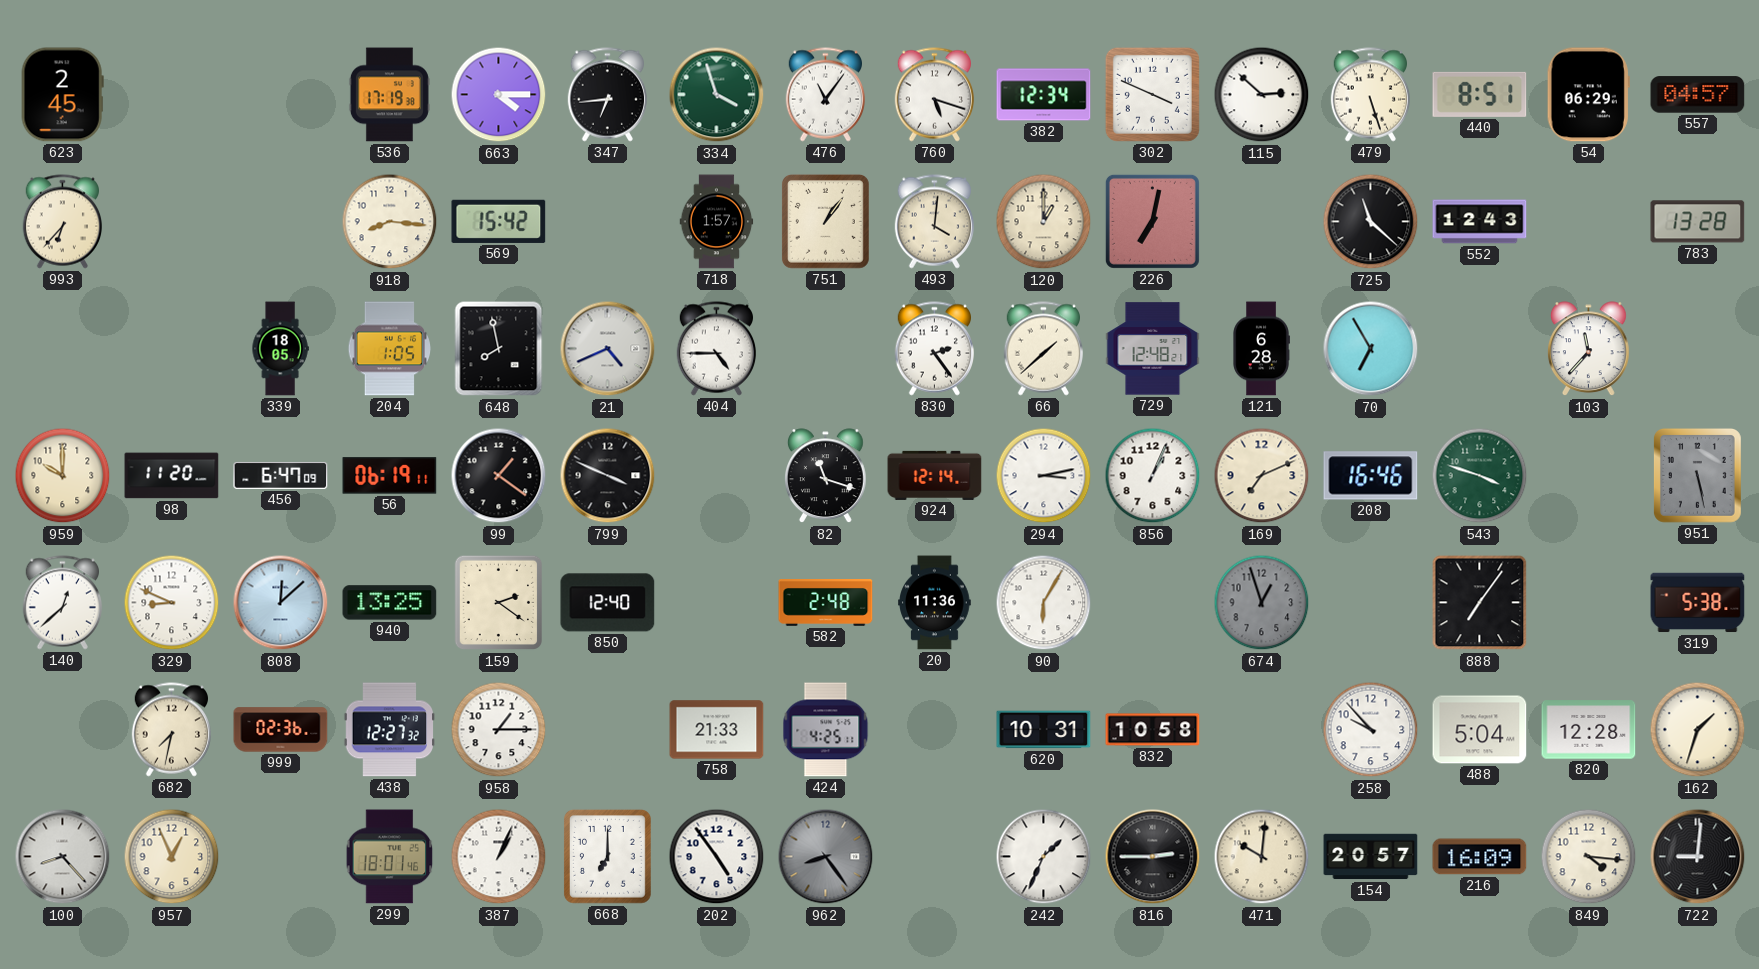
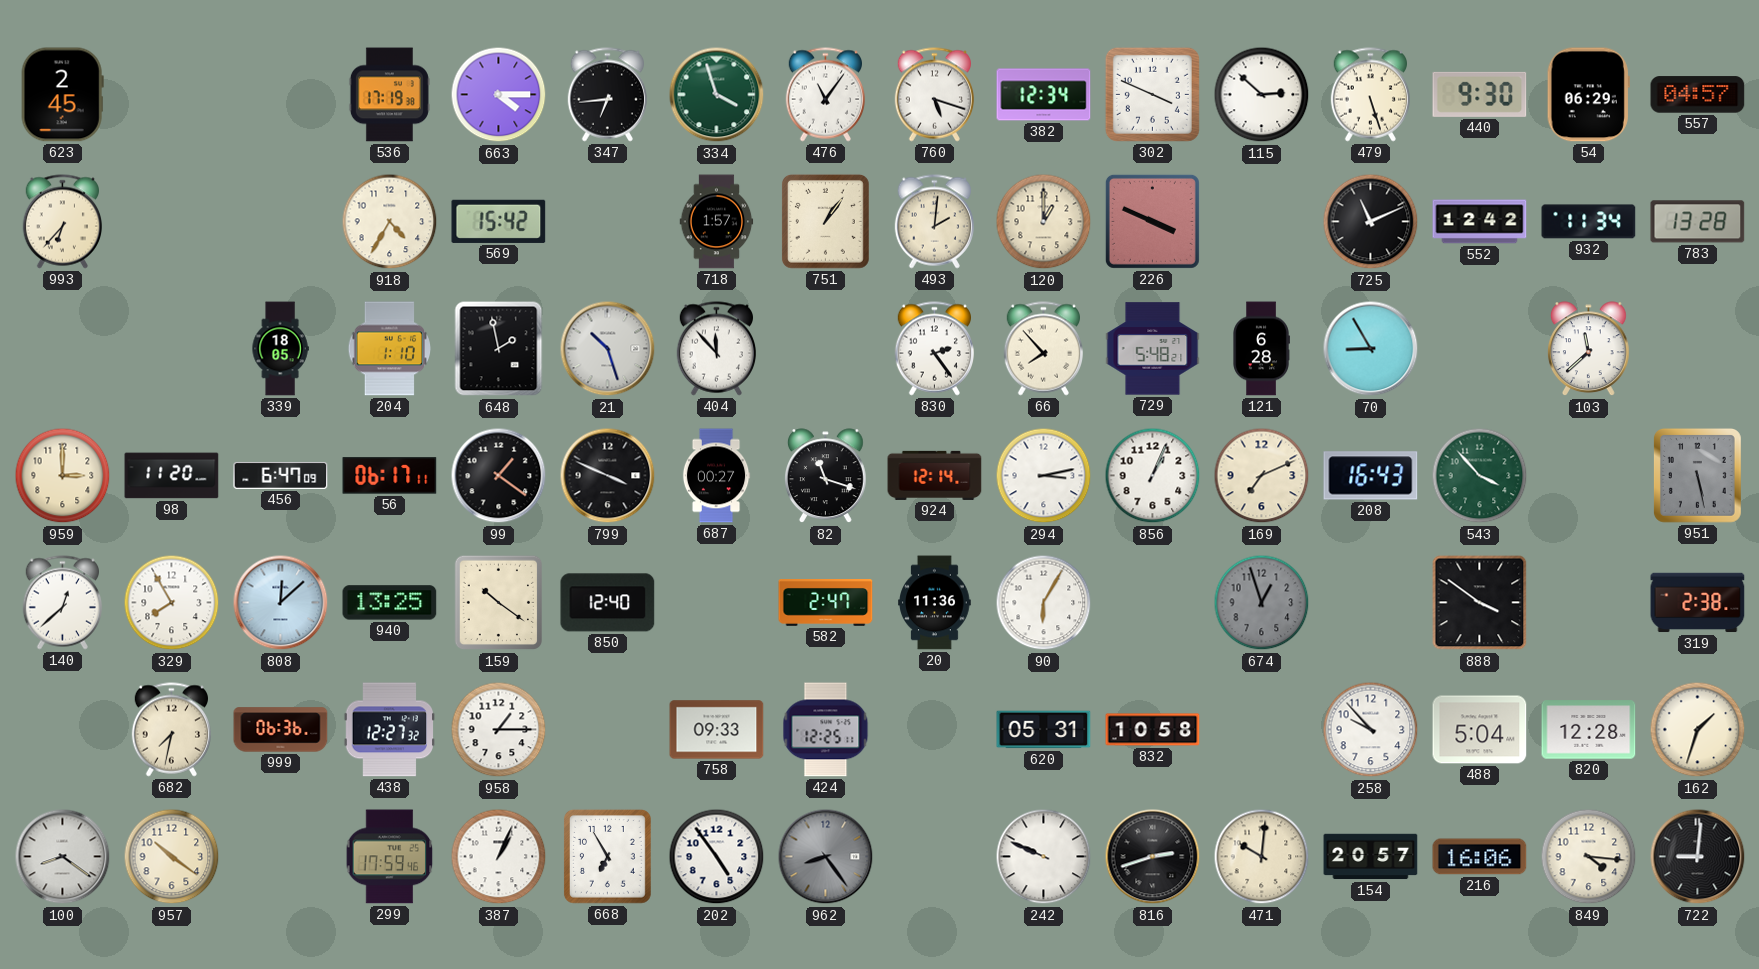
440: 8:51 -> 9:30 (1480, 94)
918: 8:16 -> 4:35 (390, 222)
493: 4:01 -> 2:01 (934, 222)
226: 7:02 -> 3:49 (1152, 221)
725: 11:22 -> 11:11 (1371, 222)
552: 12:43 -> 12:42 (1480, 222)
932: none -> 11:34 (1589, 222)
204: 1:05 -> 1:10 (389, 349)
648: 7:58 -> 1:58 (499, 349)
21: 4:41 -> 10:27 (608, 349)
404: 4:45 -> 11:53 (716, 349)
66: 1:38 -> 7:53 (1043, 349)
729: 12:48 -> 5:48 (1153, 349)
70: 6:55 -> 8:55 (1371, 349)
103: 11:37 -> 11:38 (1589, 349)
959: 10:00 -> 3:00 (63, 476)
56: 06:19 -> 06:17 (390, 476)
687: none -> 00:27 (716, 476)
208: 16:46 -> 16:43 (1371, 476)
543: 3:48 -> 3:53 (1480, 476)
329: 8:49 -> 7:55 (172, 603)
159: 2:21 -> 10:21 (498, 603)
582: 2:48 -> 2:47 (826, 603)
888: 7:06 -> 3:51 (1480, 603)
319: 5:38 -> 2:38 (1698, 603)
999: 02:36 -> 06:36 (281, 730)
758: 21:33 -> 09:33 (717, 730)
424: 4:25 -> 12:25 (826, 730)
620: 10:31 -> 05:31 (1044, 730)
100: 8:23 -> 8:21 (63, 857)
957: 12:56 -> 10:21 (172, 857)
299: 18:01 -> 17:59 (390, 857)
668: 7:00 -> 6:55 (607, 857)
242: 1:34 -> 9:49 (1044, 857)
816: 2:45 -> 2:42 (1153, 857)
216: 16:09 -> 16:06 (1480, 857)
